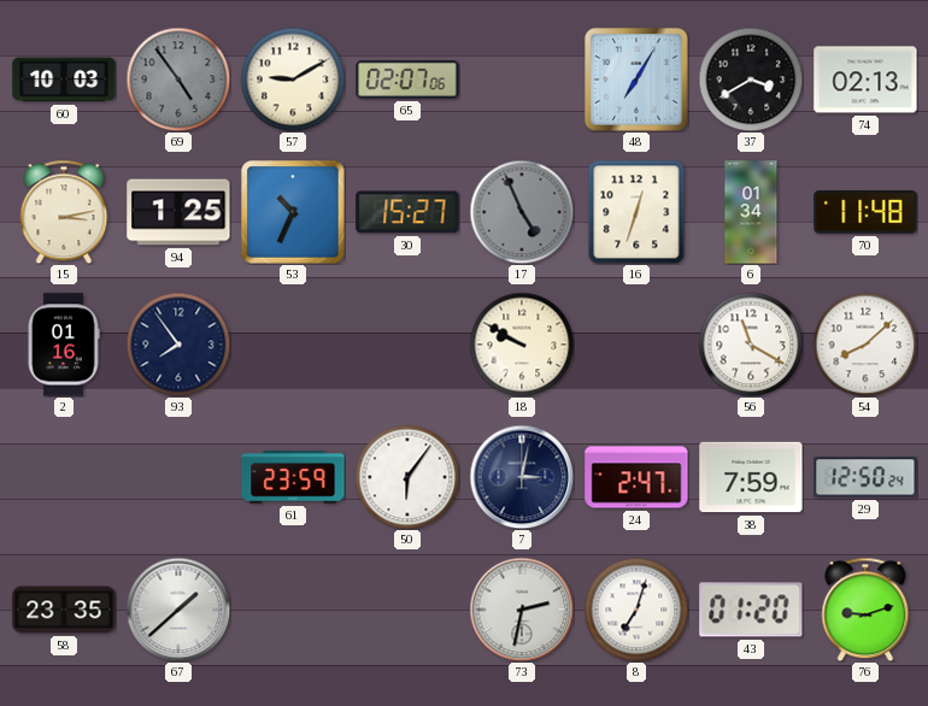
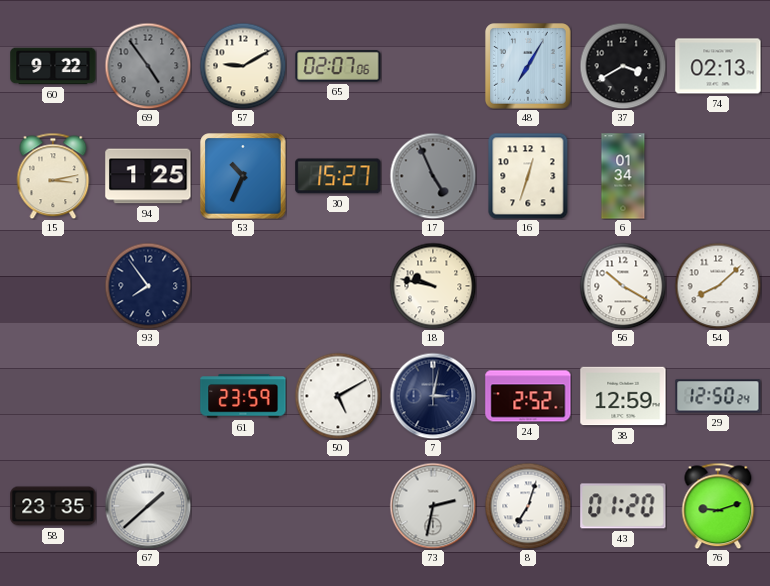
60: 10:03 -> 9:22 (53, 66)
70: 11:48 -> none (865, 213)
2: 01:16 -> none (64, 345)
18: 9:50 -> 9:47 (433, 286)
56: 11:20 -> 10:20 (623, 286)
50: 6:06 -> 5:10 (338, 396)
24: 2:47 -> 2:52 (528, 396)
38: 7:59 -> 12:59 (623, 396)
